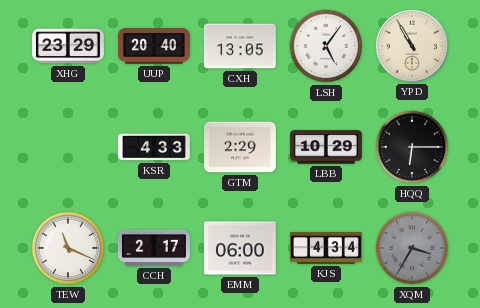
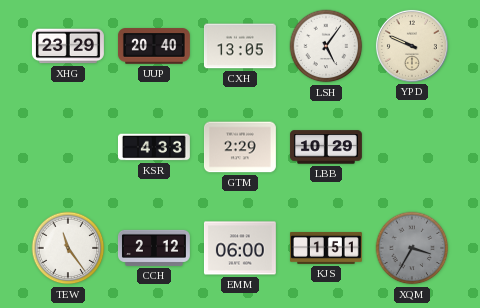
YPD: 10:55 -> 9:49 (412, 46)
HQQ: 6:15 -> none (412, 147)
TEW: 11:19 -> 11:24 (68, 248)
CCH: 2:17 -> 2:12 (154, 248)
KJS: 4:34 -> 1:51 (326, 248)
